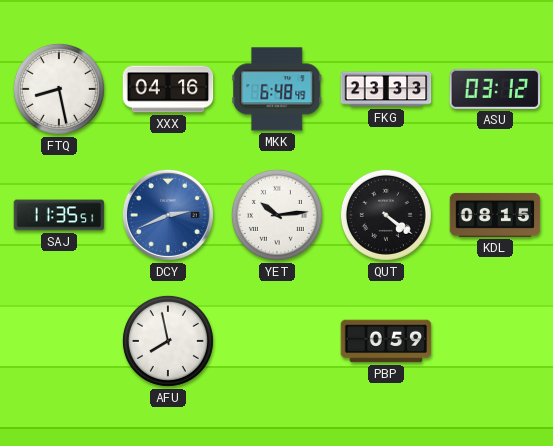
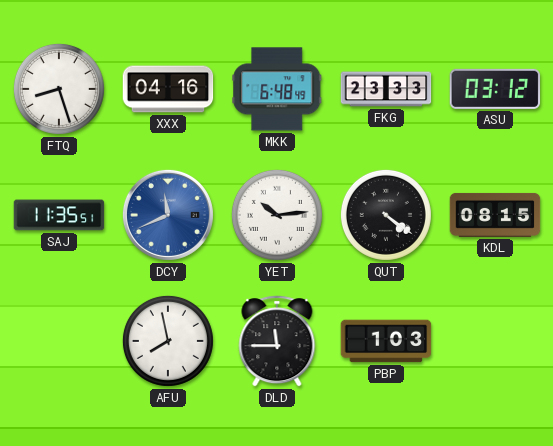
FTQ: 8:28 -> 8:27 (59, 89)
DCY: 2:41 -> 11:41 (168, 215)
DLD: none -> 11:45 (277, 341)
PBP: 0:59 -> 1:03 (386, 341)
